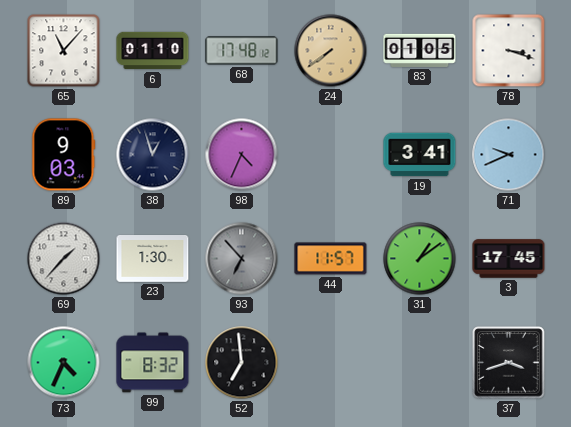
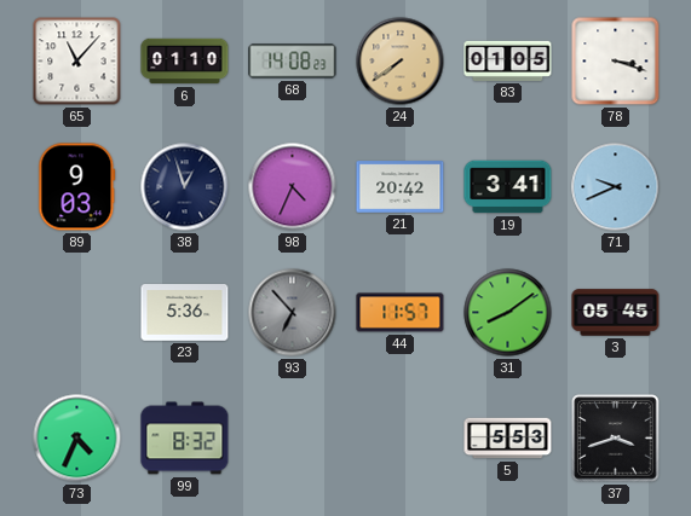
68: 17:48 -> 14:08 (293, 62)
21: none -> 20:42 (401, 187)
69: 1:37 -> none (64, 259)
23: 1:30 -> 5:36 (185, 313)
31: 1:09 -> 8:09 (508, 313)
3: 17:45 -> 05:45 (616, 313)
52: 6:59 -> none (242, 363)
5: none -> 5:53 (508, 439)
